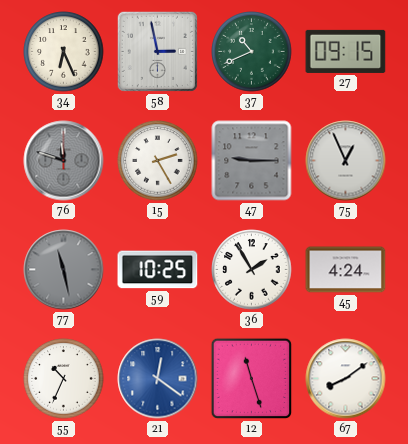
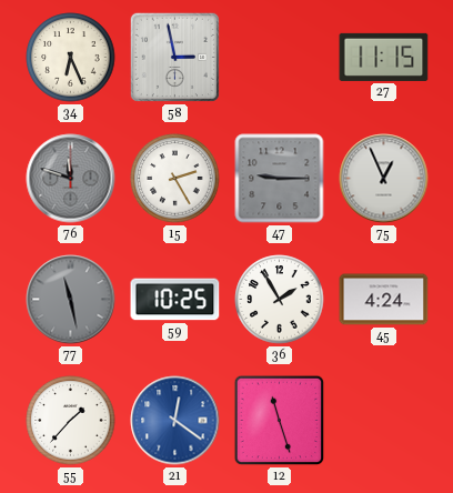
37: 10:41 -> none (252, 52)
27: 09:15 -> 11:15 (384, 57)
55: 10:34 -> 1:37 (71, 421)
67: 8:09 -> none (346, 379)
